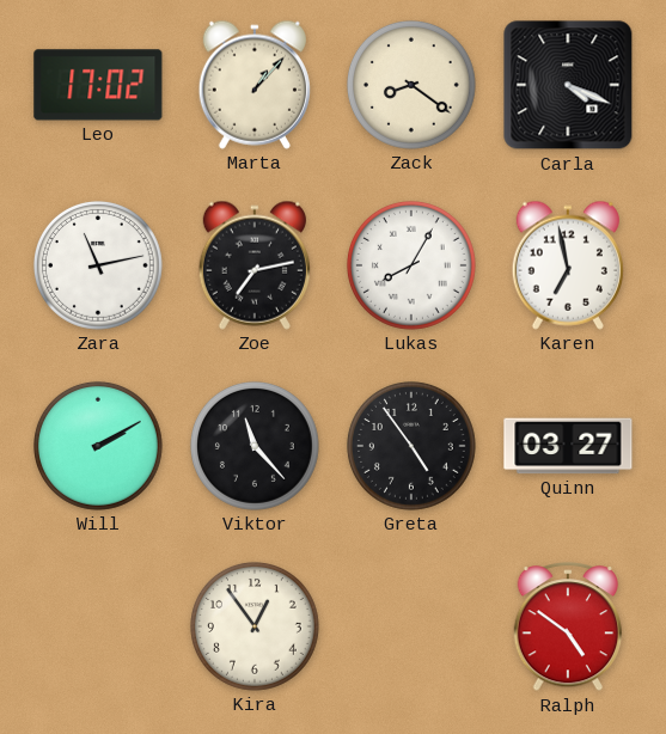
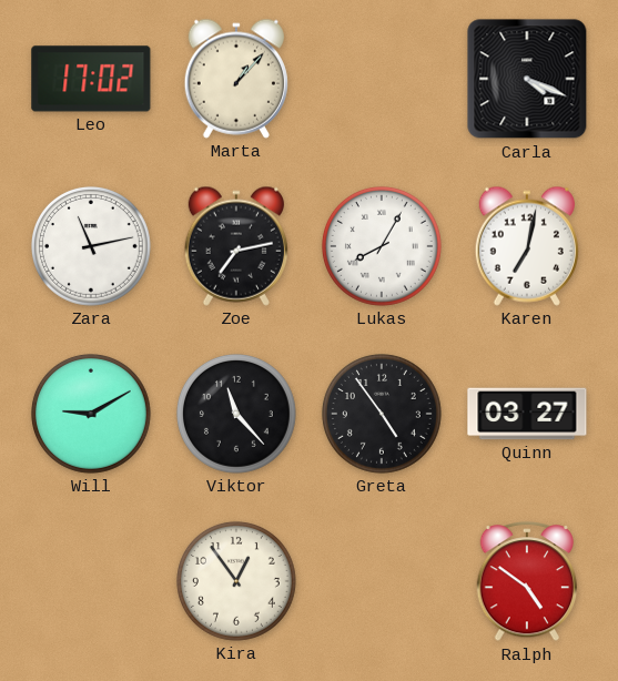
Zack: 8:21 -> none (411, 85)
Karen: 6:58 -> 7:02 (527, 246)
Will: 2:10 -> 9:10 (91, 414)
